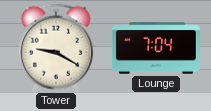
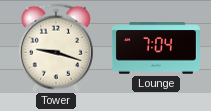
Tower: 9:20 -> 9:18 (56, 48)
